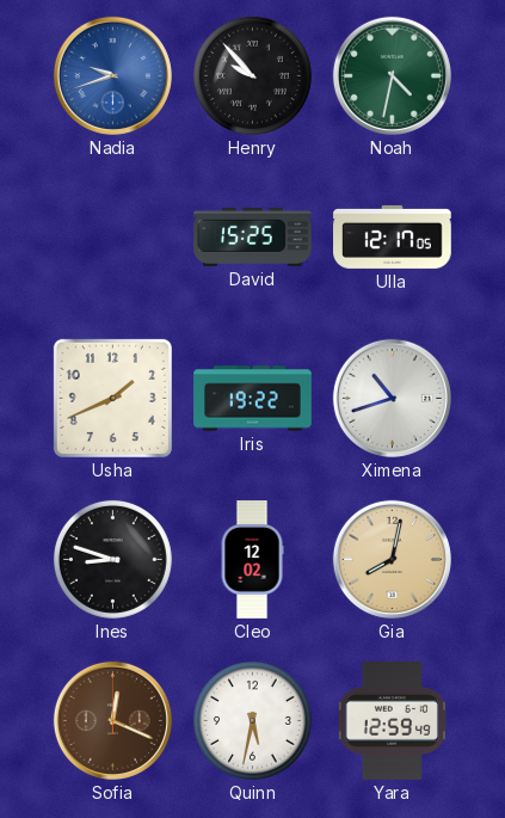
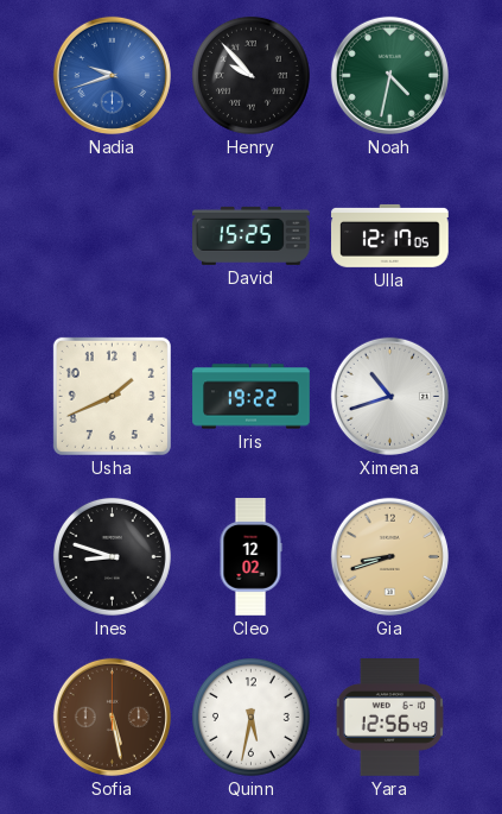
Gia: 8:02 -> 8:42 (389, 556)
Sofia: 12:19 -> 5:28 (112, 717)
Yara: 12:59 -> 12:56 (389, 718)
